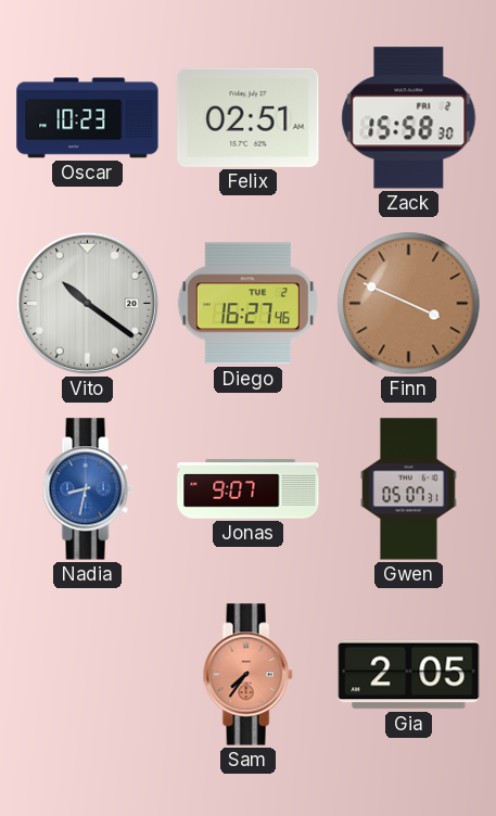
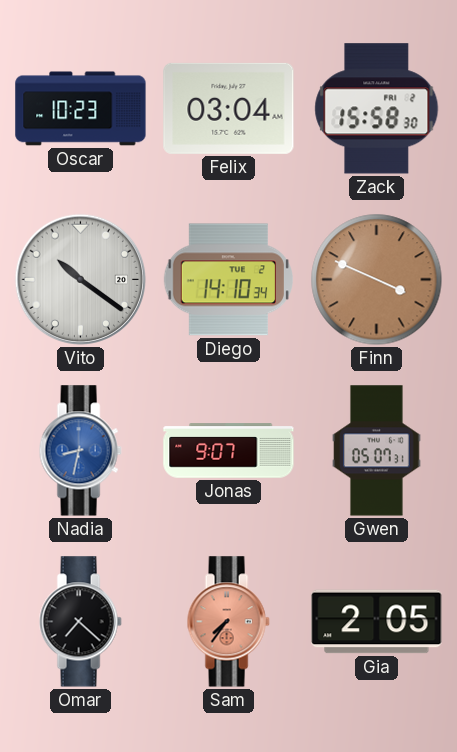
Felix: 02:51 -> 03:04 (229, 108)
Diego: 16:27 -> 14:10 (228, 280)
Omar: none -> 7:22 (80, 622)
